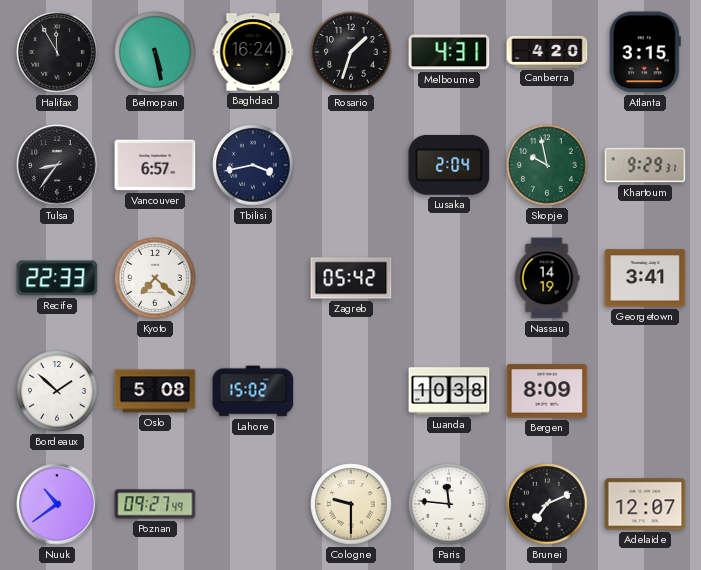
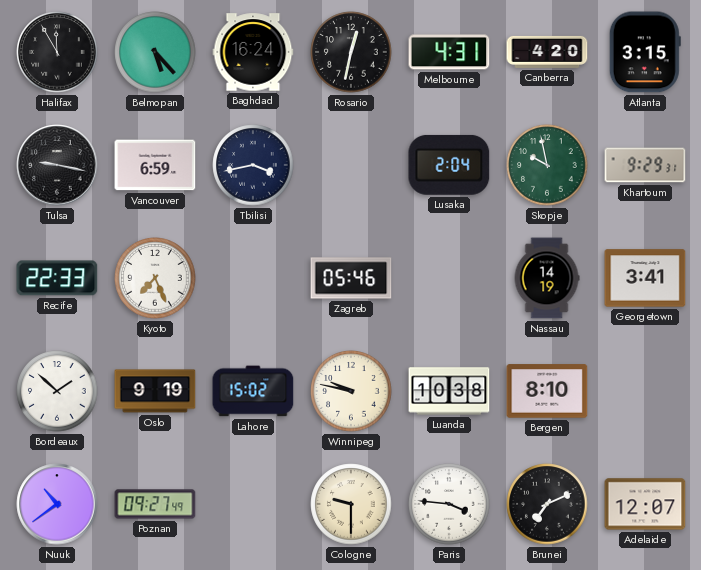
Belmopan: 5:28 -> 5:23 (155, 52)
Rosario: 1:33 -> 12:32 (351, 52)
Tulsa: 8:36 -> 9:17 (57, 165)
Vancouver: 6:57 -> 6:59 (155, 165)
Kyoto: 7:22 -> 7:26 (155, 278)
Zagreb: 05:42 -> 05:46 (351, 278)
Oslo: 5:08 -> 9:19 (155, 391)
Winnipeg: none -> 9:47 (351, 391)
Bergen: 8:09 -> 8:10 (547, 391)
Paris: 11:46 -> 3:46 (449, 504)
